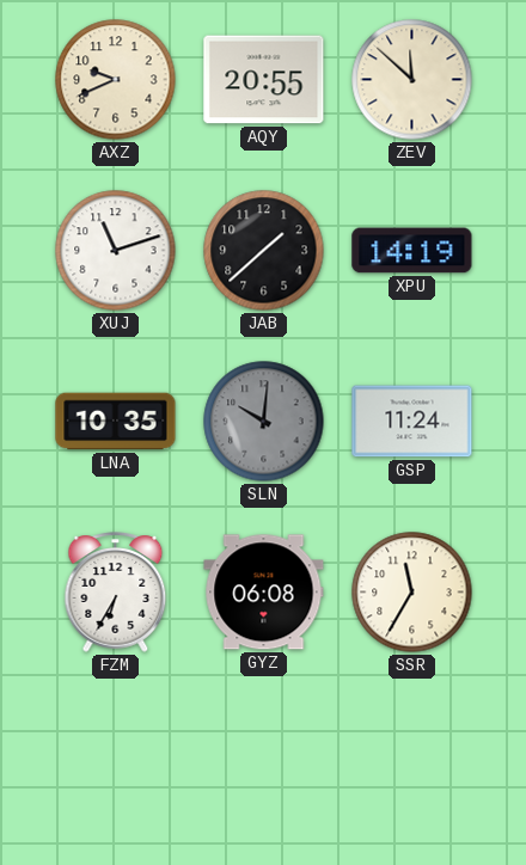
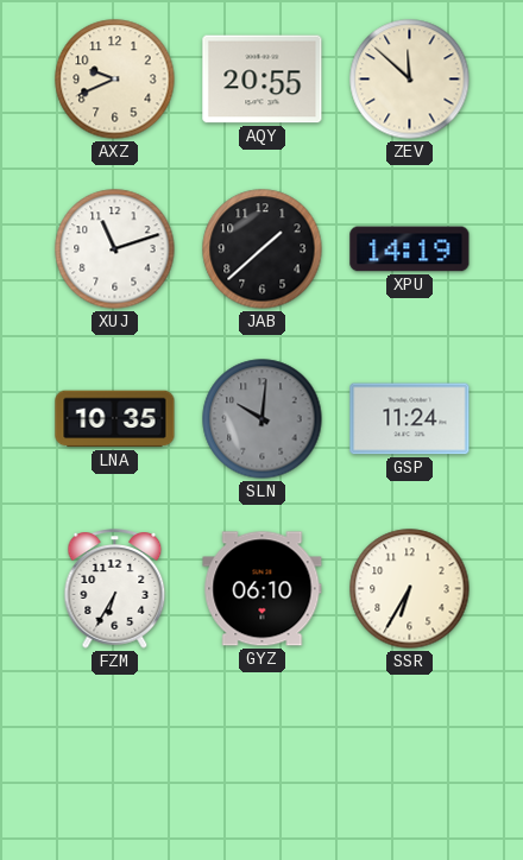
GYZ: 06:08 -> 06:10 (263, 589)
SSR: 11:35 -> 6:35 (410, 589)
